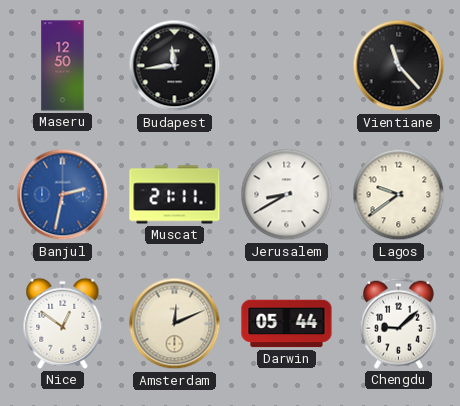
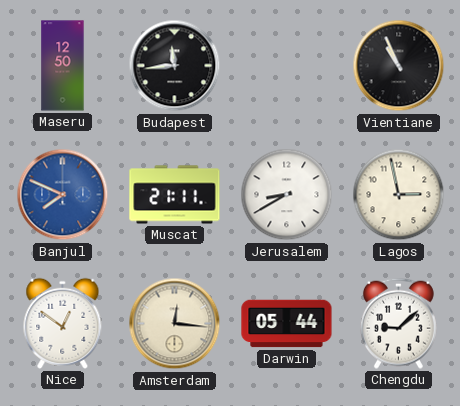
Vientiane: 11:23 -> 10:56 (399, 66)
Banjul: 2:32 -> 7:49 (63, 195)
Lagos: 9:39 -> 2:58 (399, 195)
Amsterdam: 12:11 -> 12:16 (175, 324)
